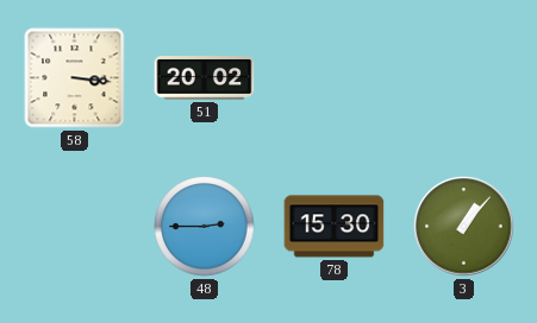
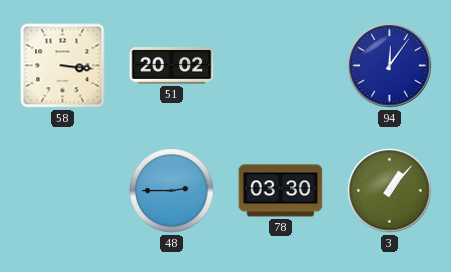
94: none -> 12:06 (390, 66)
78: 15:30 -> 03:30 (281, 191)
